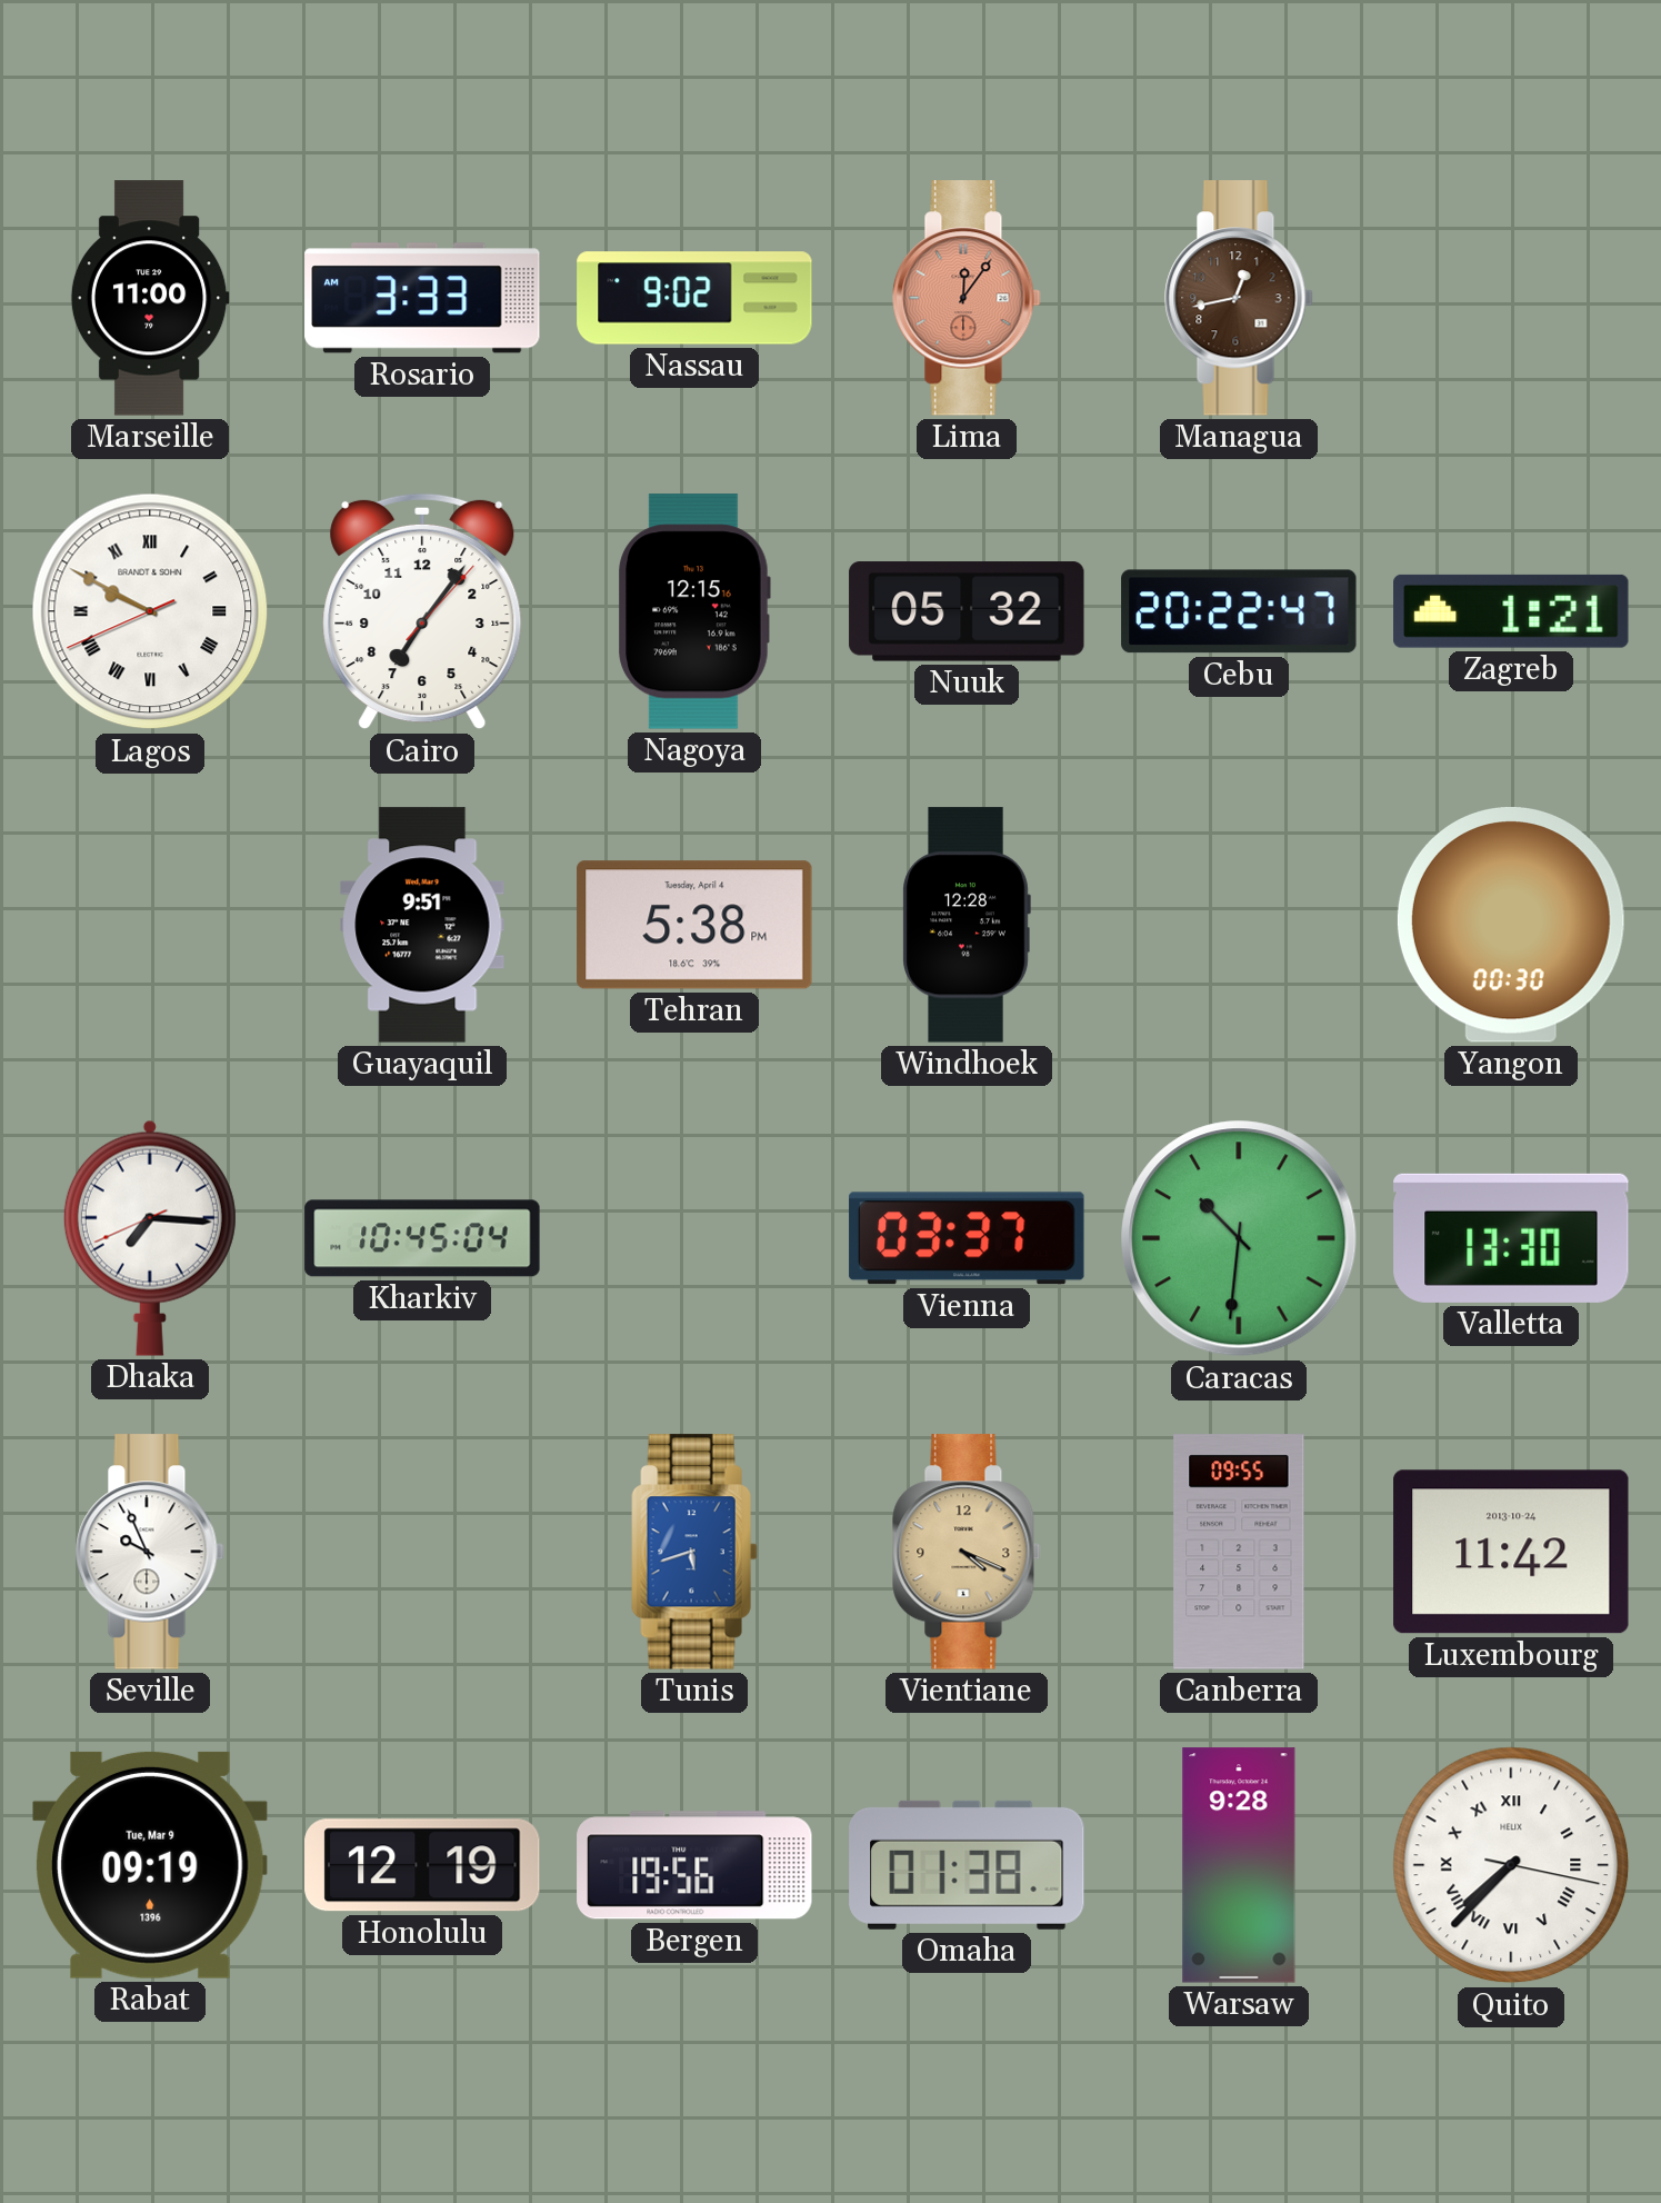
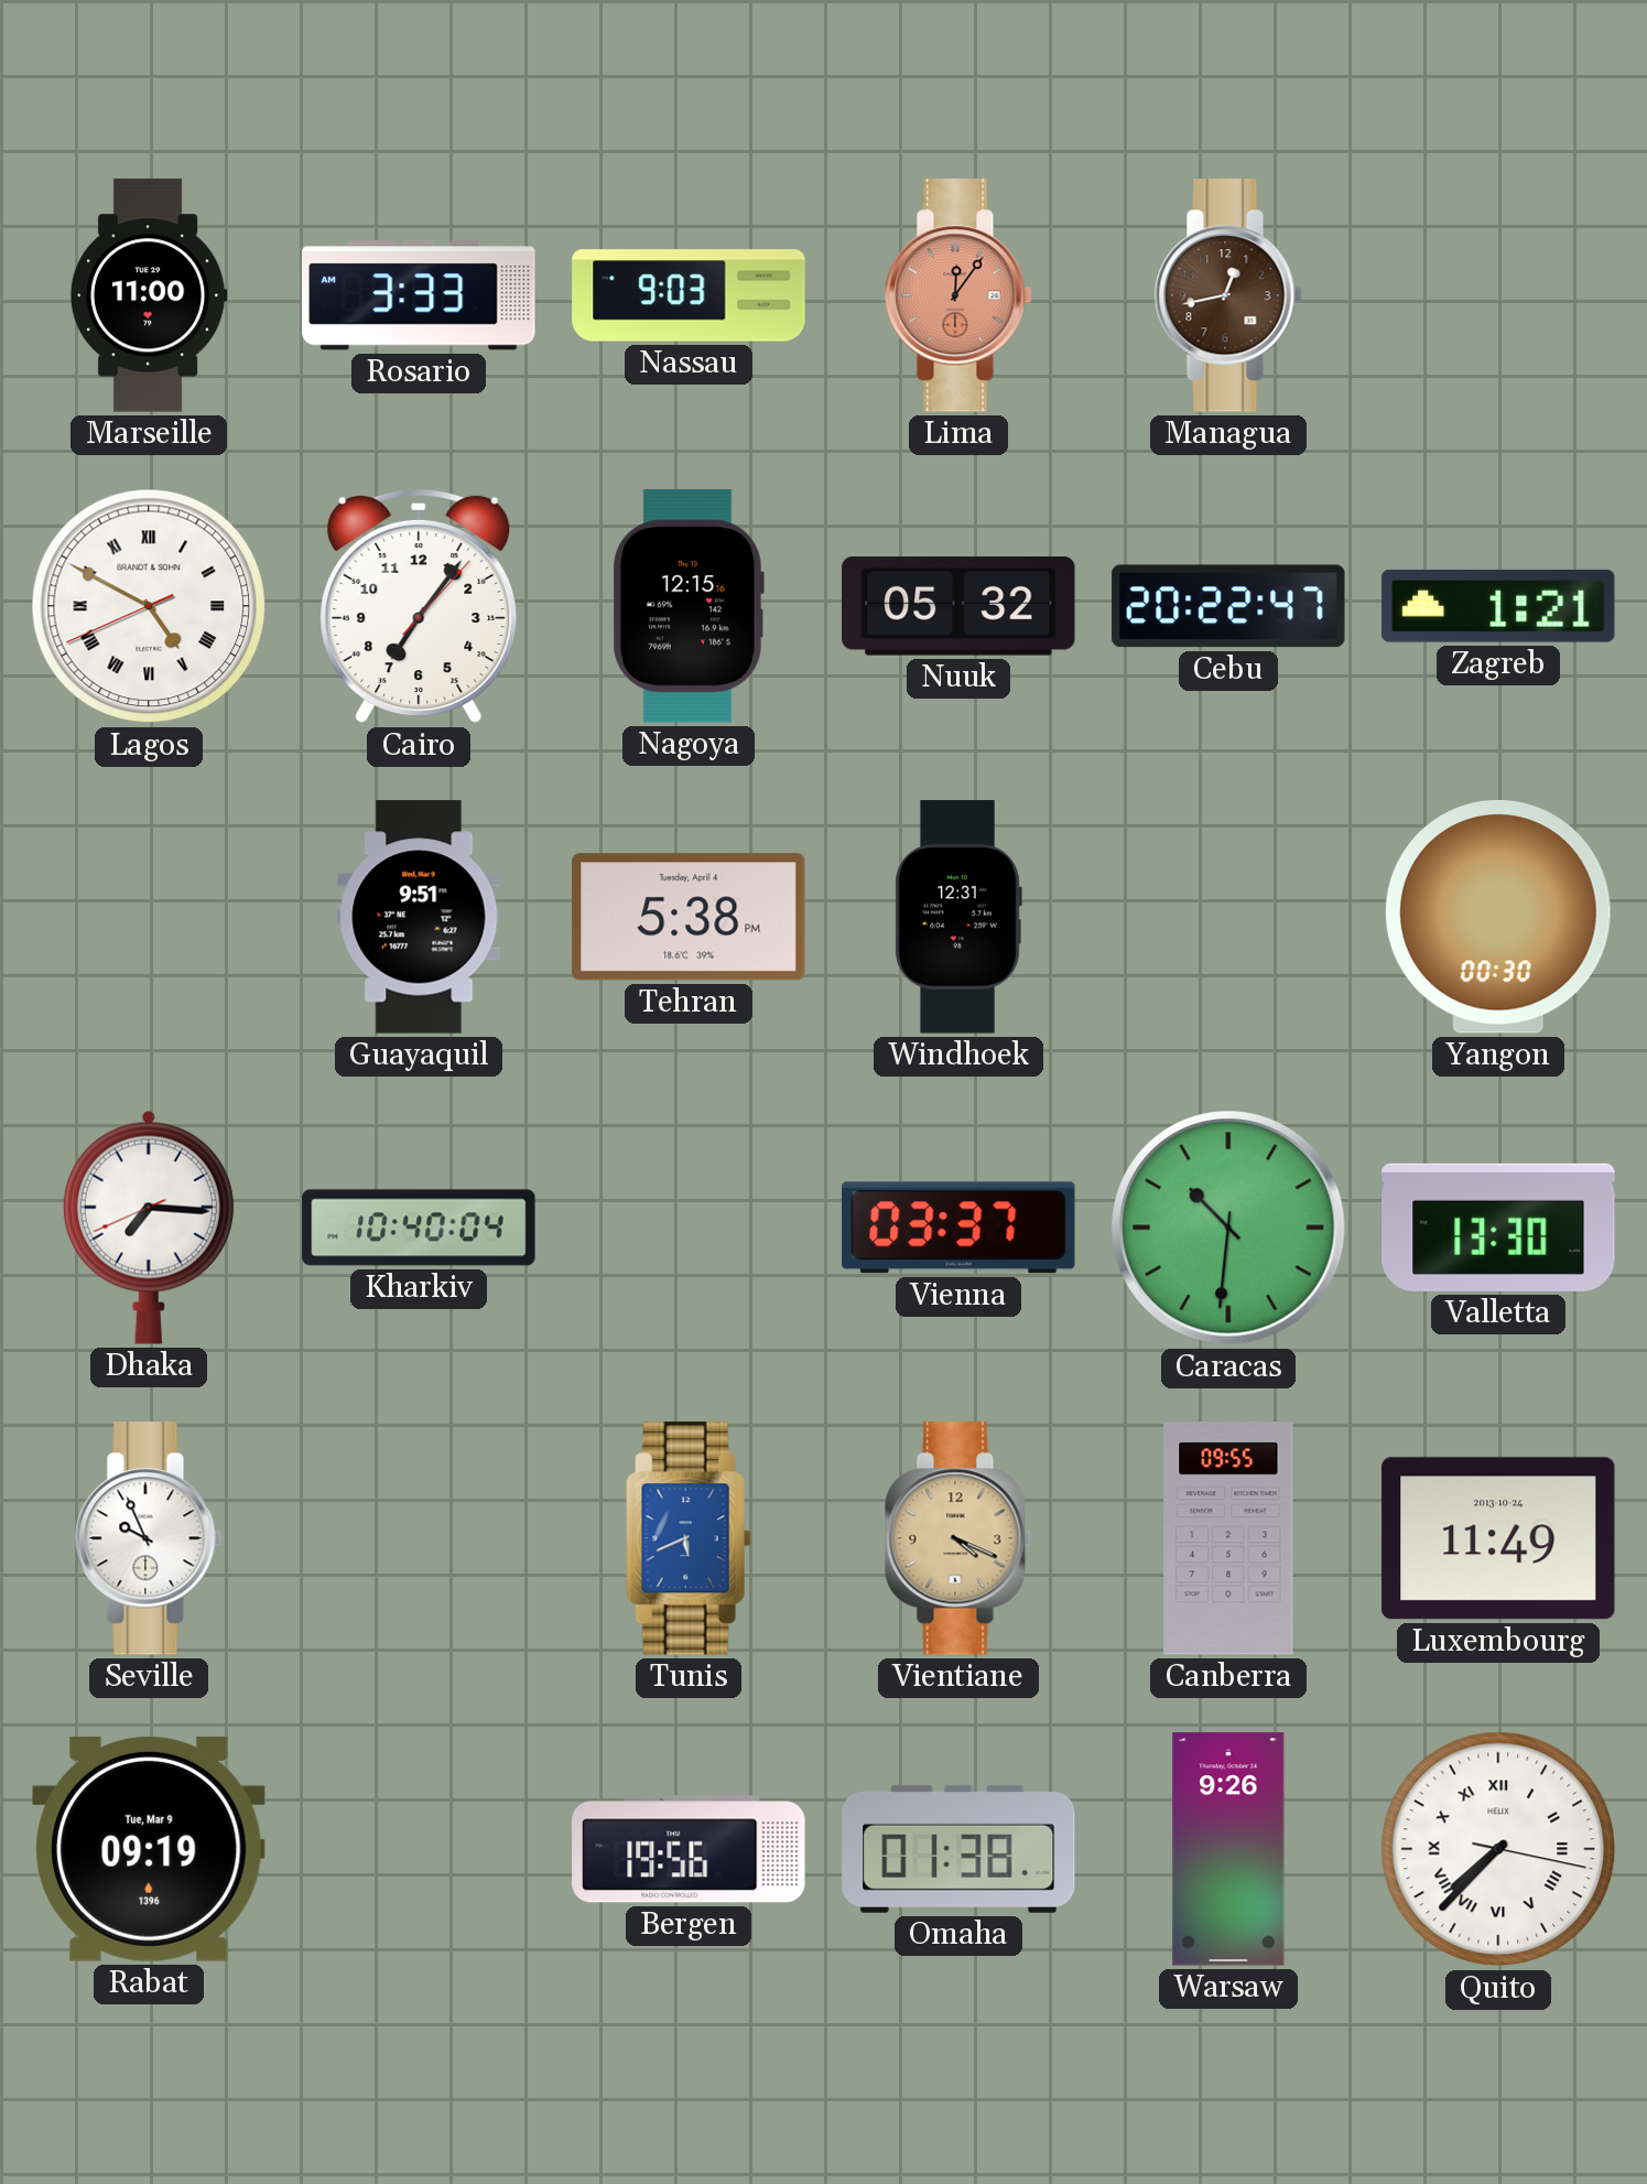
Nassau: 9:02 -> 9:03 (689, 295)
Lagos: 9:49 -> 4:49 (149, 606)
Windhoek: 12:28 -> 12:31 (958, 917)
Kharkiv: 10:45 -> 10:40 (419, 1228)
Tunis: 5:42 -> 5:41 (689, 1538)
Luxembourg: 11:42 -> 11:49 (1498, 1538)
Honolulu: 12:19 -> none (422, 1865)
Warsaw: 9:28 -> 9:26 (1228, 1849)
